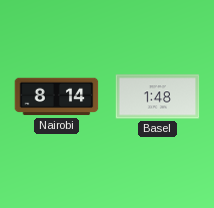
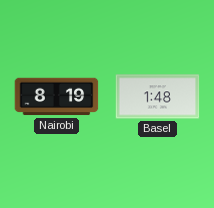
Nairobi: 8:14 -> 8:19 (57, 97)
